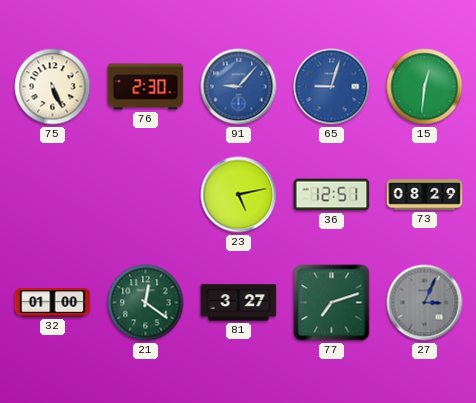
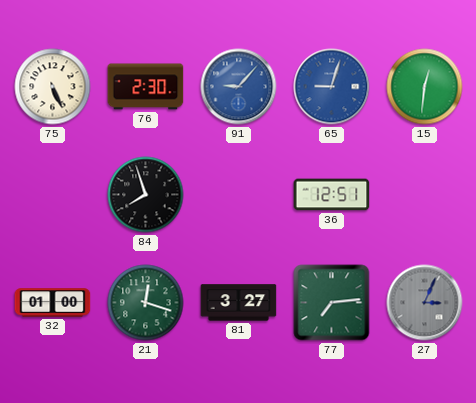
84: none -> 7:57 (146, 195)
23: 5:13 -> none (239, 195)
73: 08:29 -> none (425, 195)
21: 12:21 -> 12:18 (146, 303)
77: 7:12 -> 7:14 (332, 303)
